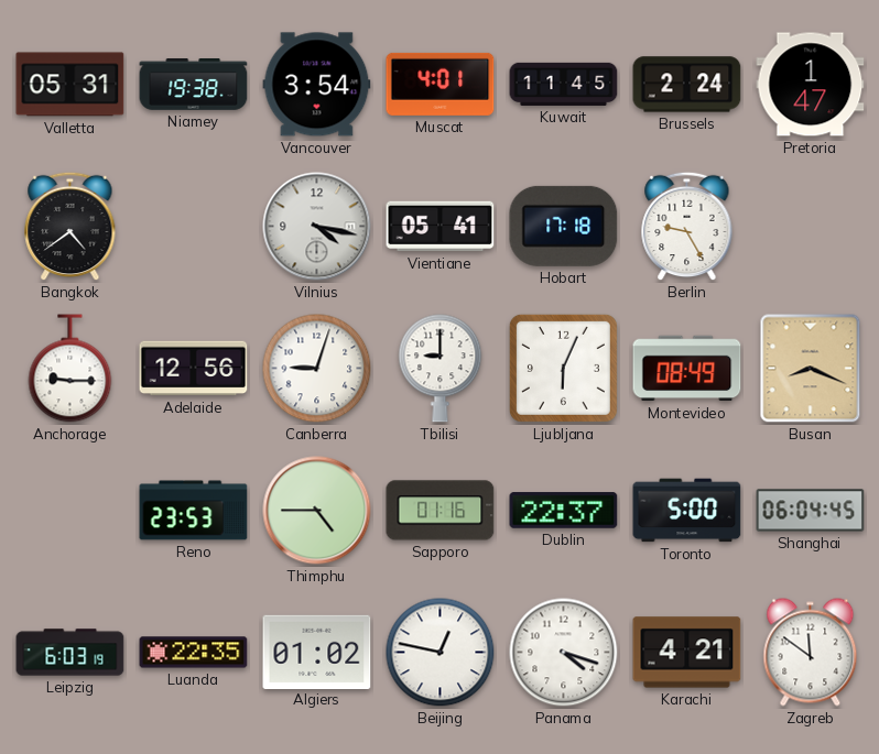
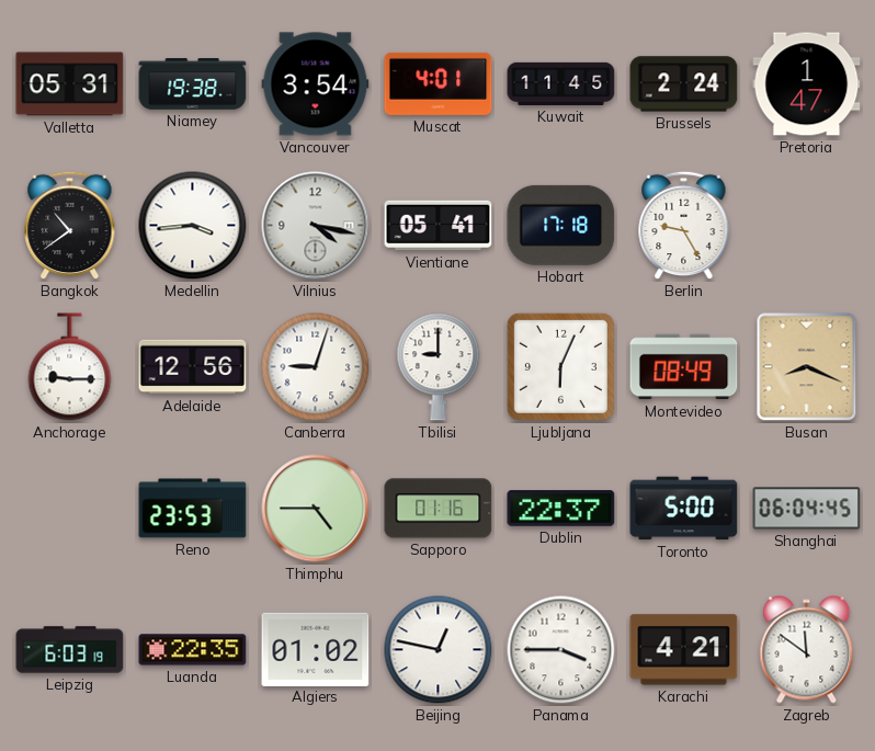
Bangkok: 4:39 -> 10:39 (70, 226)
Medellin: none -> 3:44 (193, 226)
Panama: 4:18 -> 3:45 (561, 650)
